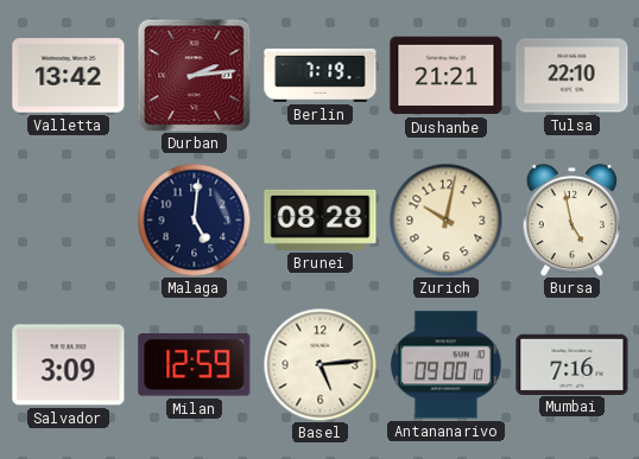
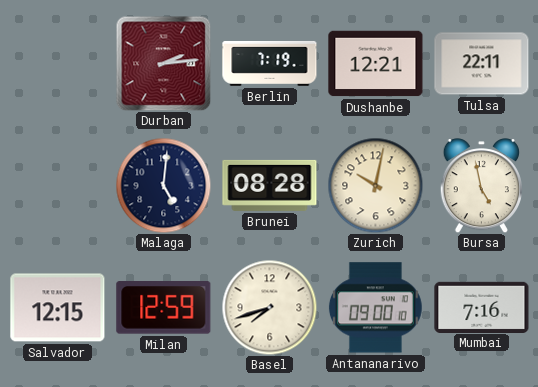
Valletta: 13:42 -> none (69, 76)
Dushanbe: 21:21 -> 12:21 (376, 64)
Tulsa: 22:10 -> 22:11 (482, 64)
Salvador: 3:09 -> 12:15 (58, 308)
Basel: 5:14 -> 7:42 (269, 307)
